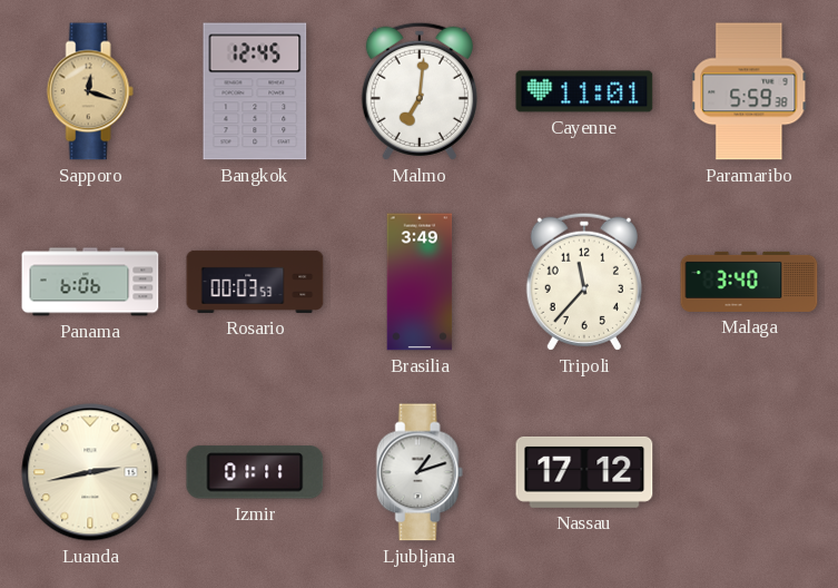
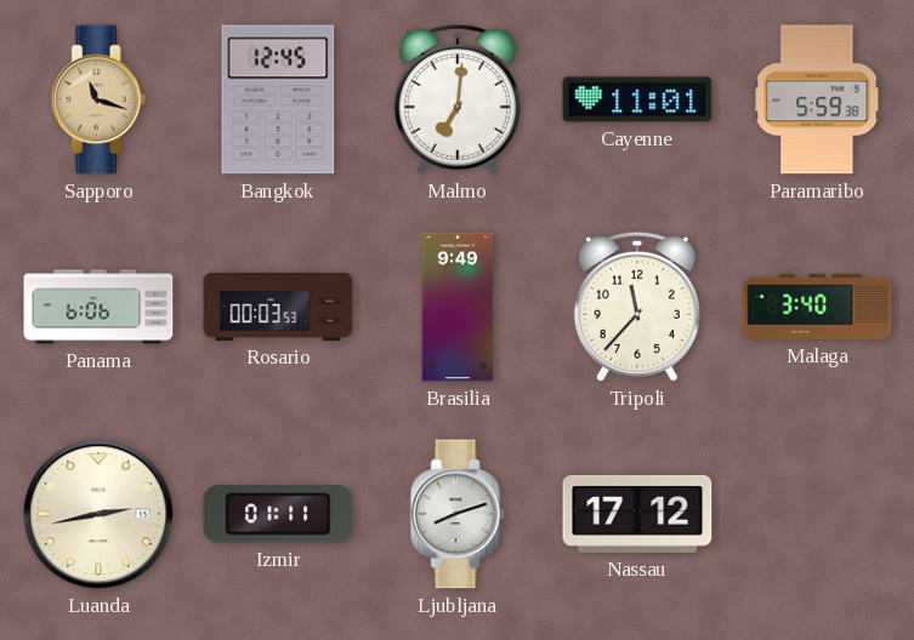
Sapporo: 12:18 -> 11:18 (98, 99)
Brasilia: 3:49 -> 9:49 (458, 307)
Ljubljana: 1:12 -> 8:12 (458, 514)
